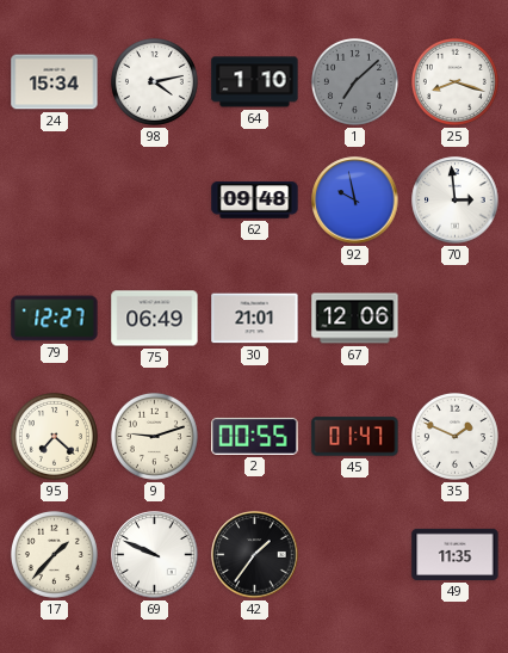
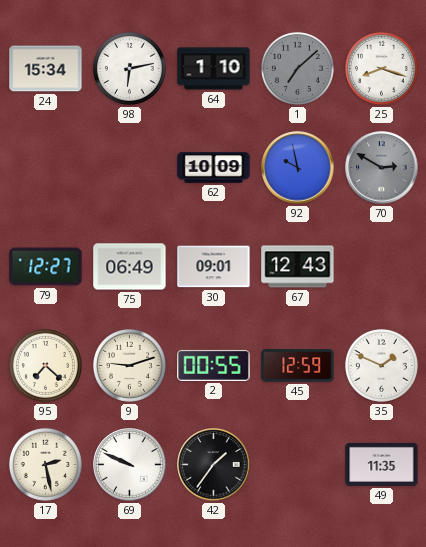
98: 4:13 -> 6:13 (129, 68)
62: 09:48 -> 10:09 (214, 168)
70: 2:59 -> 2:50 (382, 168)
70 dial: white -> grey (382, 168)
30: 21:01 -> 09:01 (214, 267)
67: 12:06 -> 12:43 (298, 267)
45: 01:47 -> 12:59 (298, 366)
17: 1:37 -> 2:28 (45, 464)
